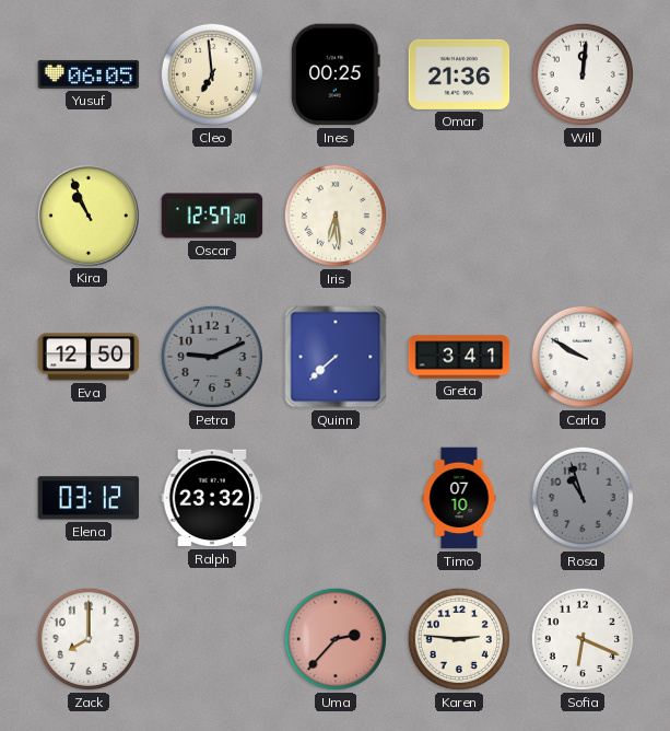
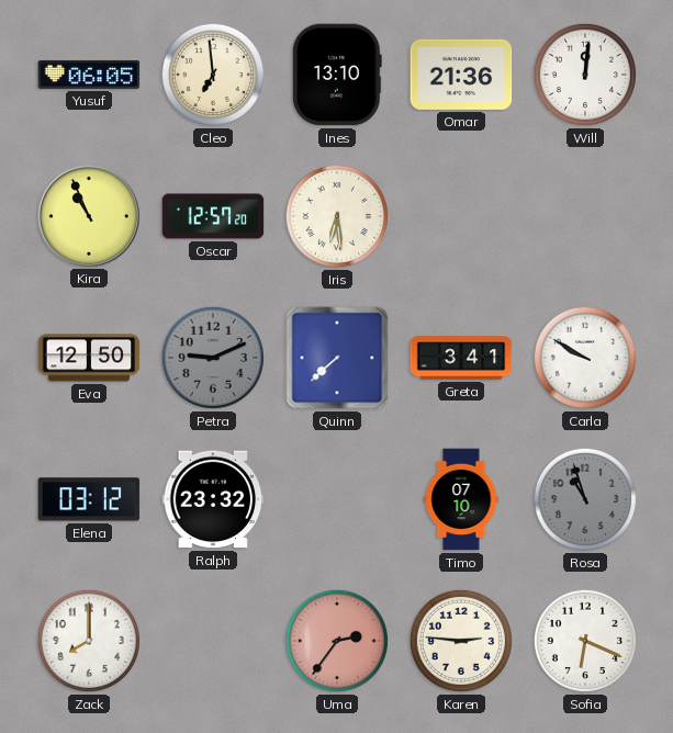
Ines: 00:25 -> 13:10 (337, 75)
Uma: 2:37 -> 2:36 (337, 641)
